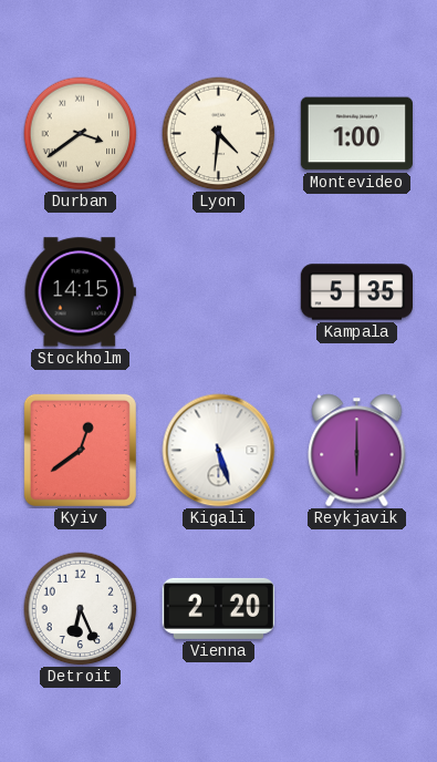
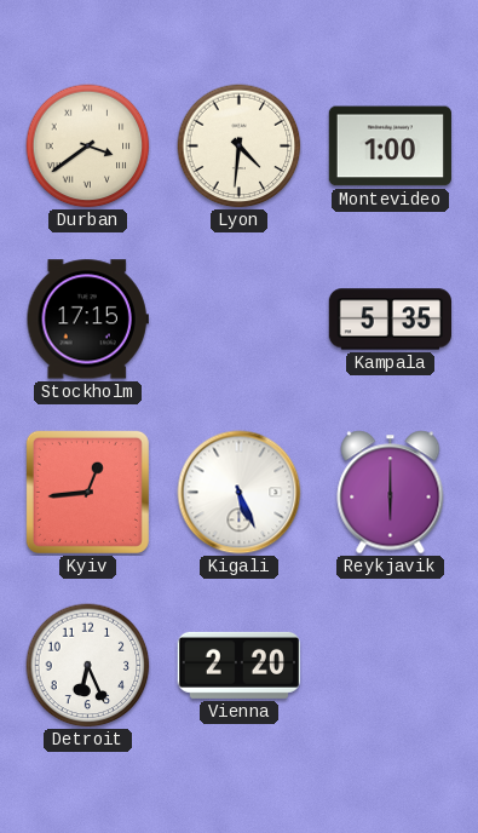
Stockholm: 14:15 -> 17:15 (87, 320)
Kyiv: 12:39 -> 12:44 (87, 492)
Kigali: 5:27 -> 5:26 (240, 493)
